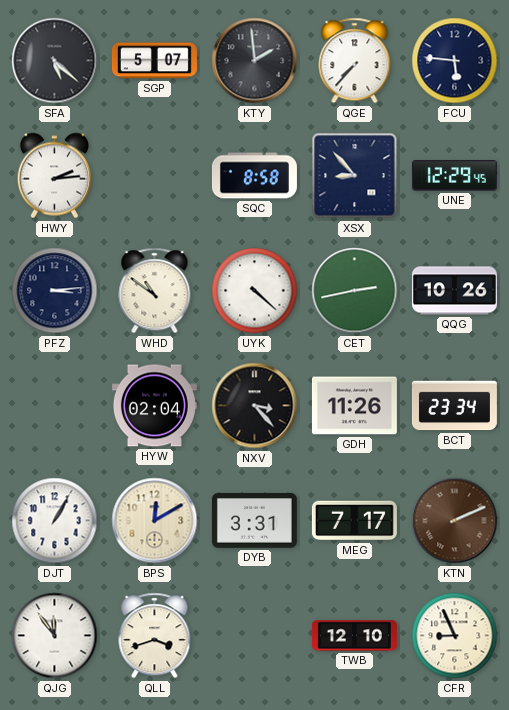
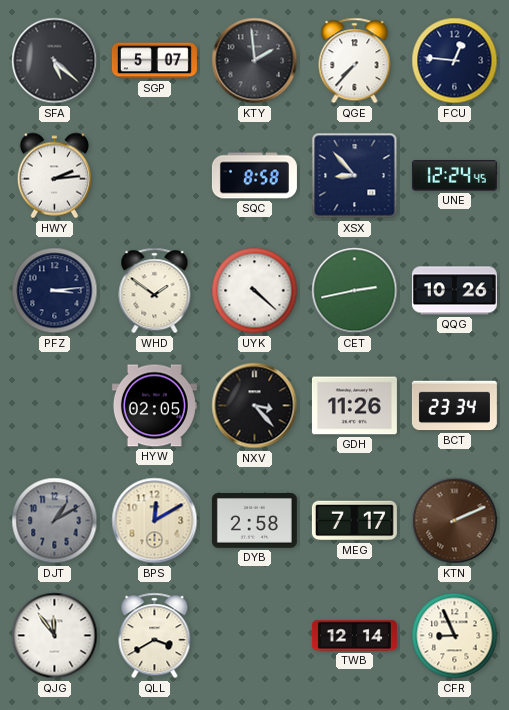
FCU: 5:46 -> 12:46 (455, 61)
UNE: 12:29 -> 12:24 (454, 176)
WHD: 10:51 -> 1:51 (155, 291)
HYW: 02:04 -> 02:05 (154, 406)
DJT: 1:05 -> 1:10 (55, 521)
DJT dial: white -> grey (55, 521)
DYB: 3:31 -> 2:58 (254, 521)
QLL: 3:42 -> 3:40 (155, 636)
TWB: 12:10 -> 12:14 (354, 636)
